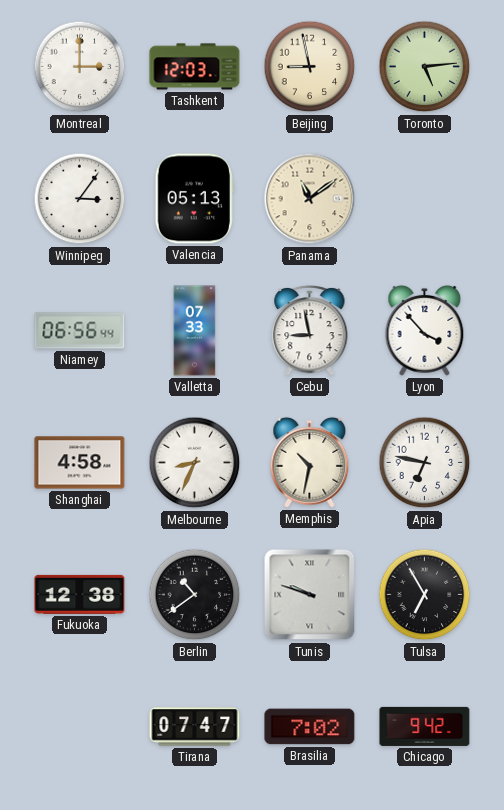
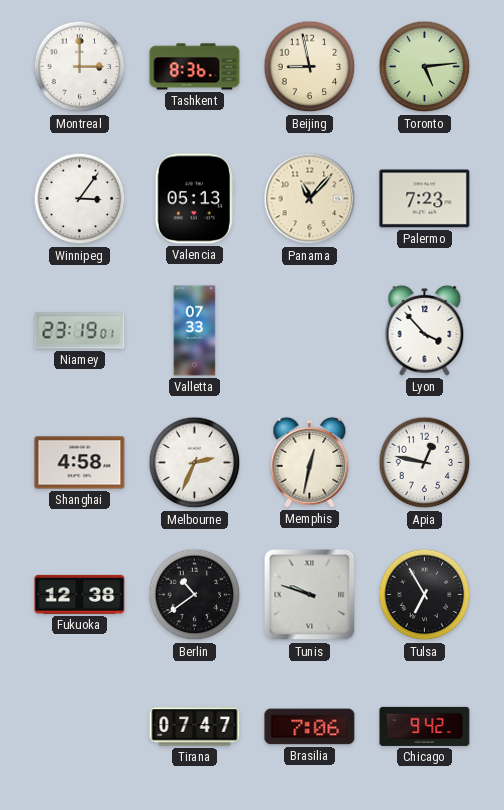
Tashkent: 12:03 -> 8:36 (195, 67)
Panama: 11:09 -> 11:07 (310, 199)
Palermo: none -> 7:23 (425, 199)
Niamey: 06:56 -> 23:19 (80, 331)
Cebu: 8:58 -> none (310, 330)
Melbourne: 8:34 -> 2:34 (195, 463)
Memphis: 10:32 -> 12:32 (310, 462)
Apia: 6:47 -> 12:47 (425, 463)
Brasilia: 7:02 -> 7:06 (310, 727)
